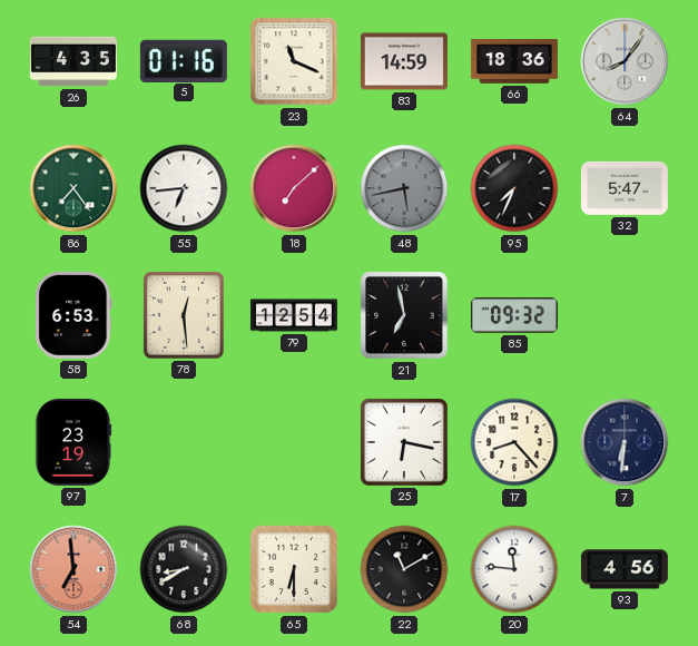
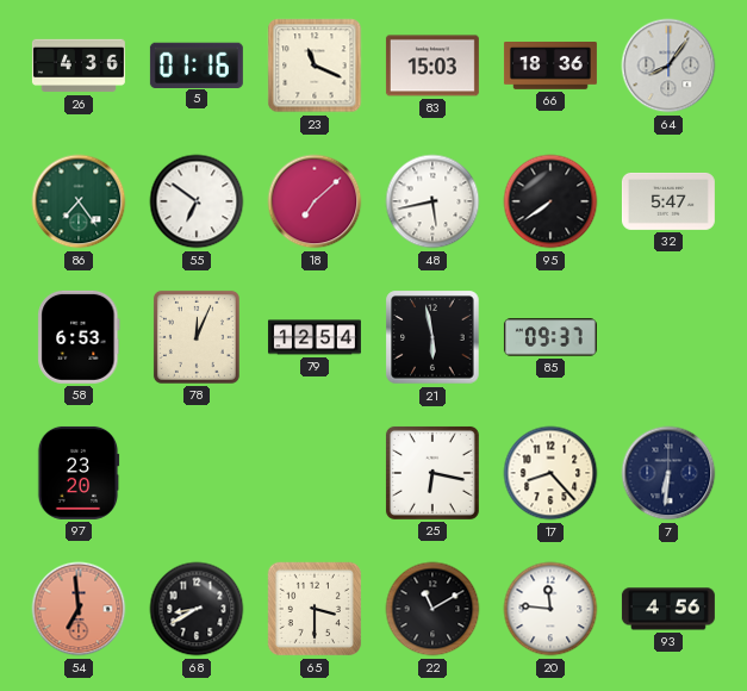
26: 4:35 -> 4:36 (79, 66)
83: 14:59 -> 15:03 (432, 66)
55: 6:44 -> 6:51 (197, 201)
48 dial: grey -> white (432, 201)
95: 7:34 -> 7:39 (550, 201)
78: 12:29 -> 12:04 (197, 337)
21: 6:58 -> 5:58 (432, 337)
85: 09:32 -> 09:37 (550, 337)
97: 23:19 -> 23:20 (79, 473)
65: 6:30 -> 3:30 (315, 609)
